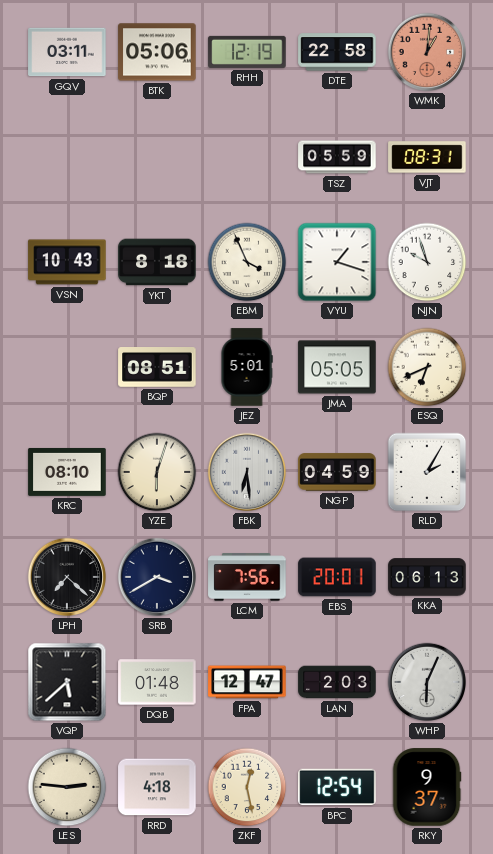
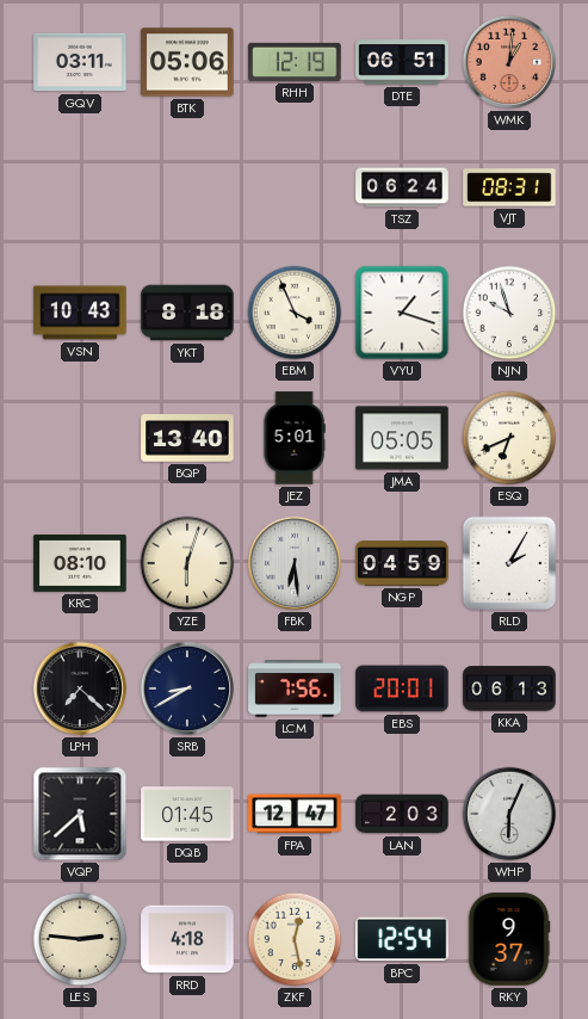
DTE: 22:58 -> 06:51 (402, 62)
TSZ: 05:59 -> 06:24 (402, 187)
BQP: 08:51 -> 13:40 (187, 439)
SRB: 3:40 -> 8:40 (187, 688)
DQB: 01:48 -> 01:45 (187, 814)
